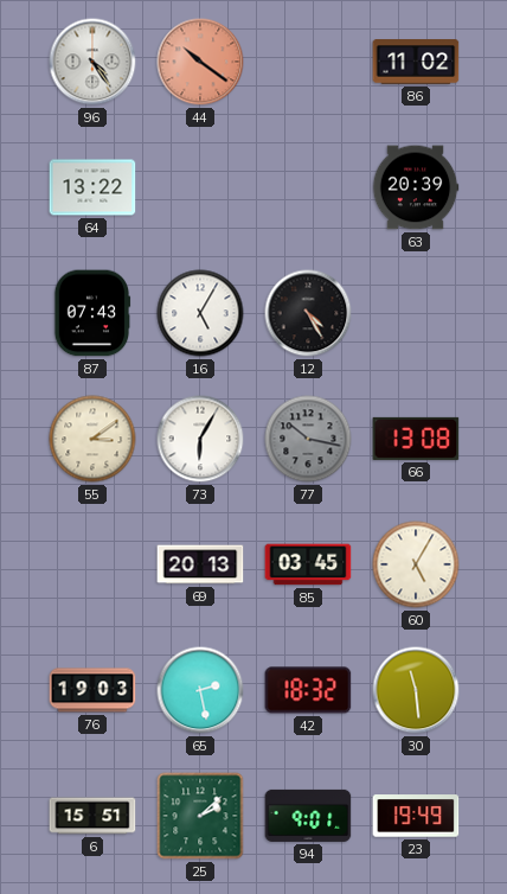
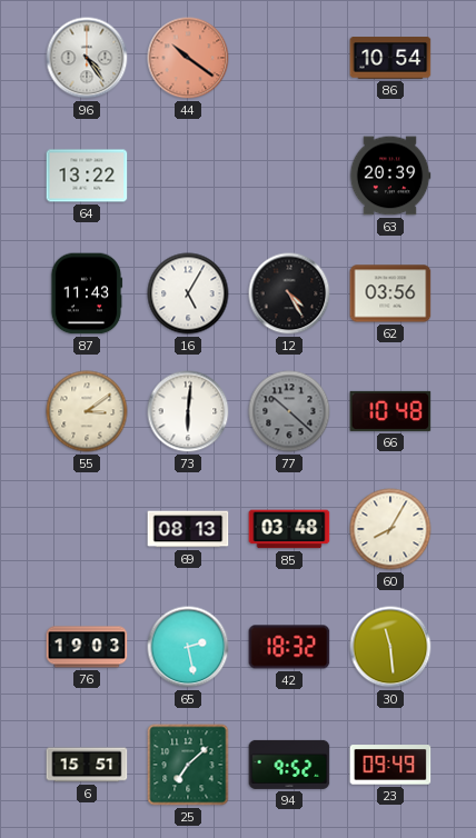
86: 11:02 -> 10:54 (390, 58)
87: 07:43 -> 11:43 (87, 293)
62: none -> 03:56 (390, 293)
73: 6:05 -> 6:01 (188, 411)
77: 10:17 -> 10:22 (289, 411)
66: 13:08 -> 10:48 (390, 411)
69: 20:13 -> 08:13 (188, 529)
85: 03:45 -> 03:48 (289, 529)
60: 5:05 -> 8:05 (390, 529)
25: 2:08 -> 7:08 (188, 765)
94: 9:01 -> 9:52 (289, 765)
23: 19:49 -> 09:49 (390, 765)
